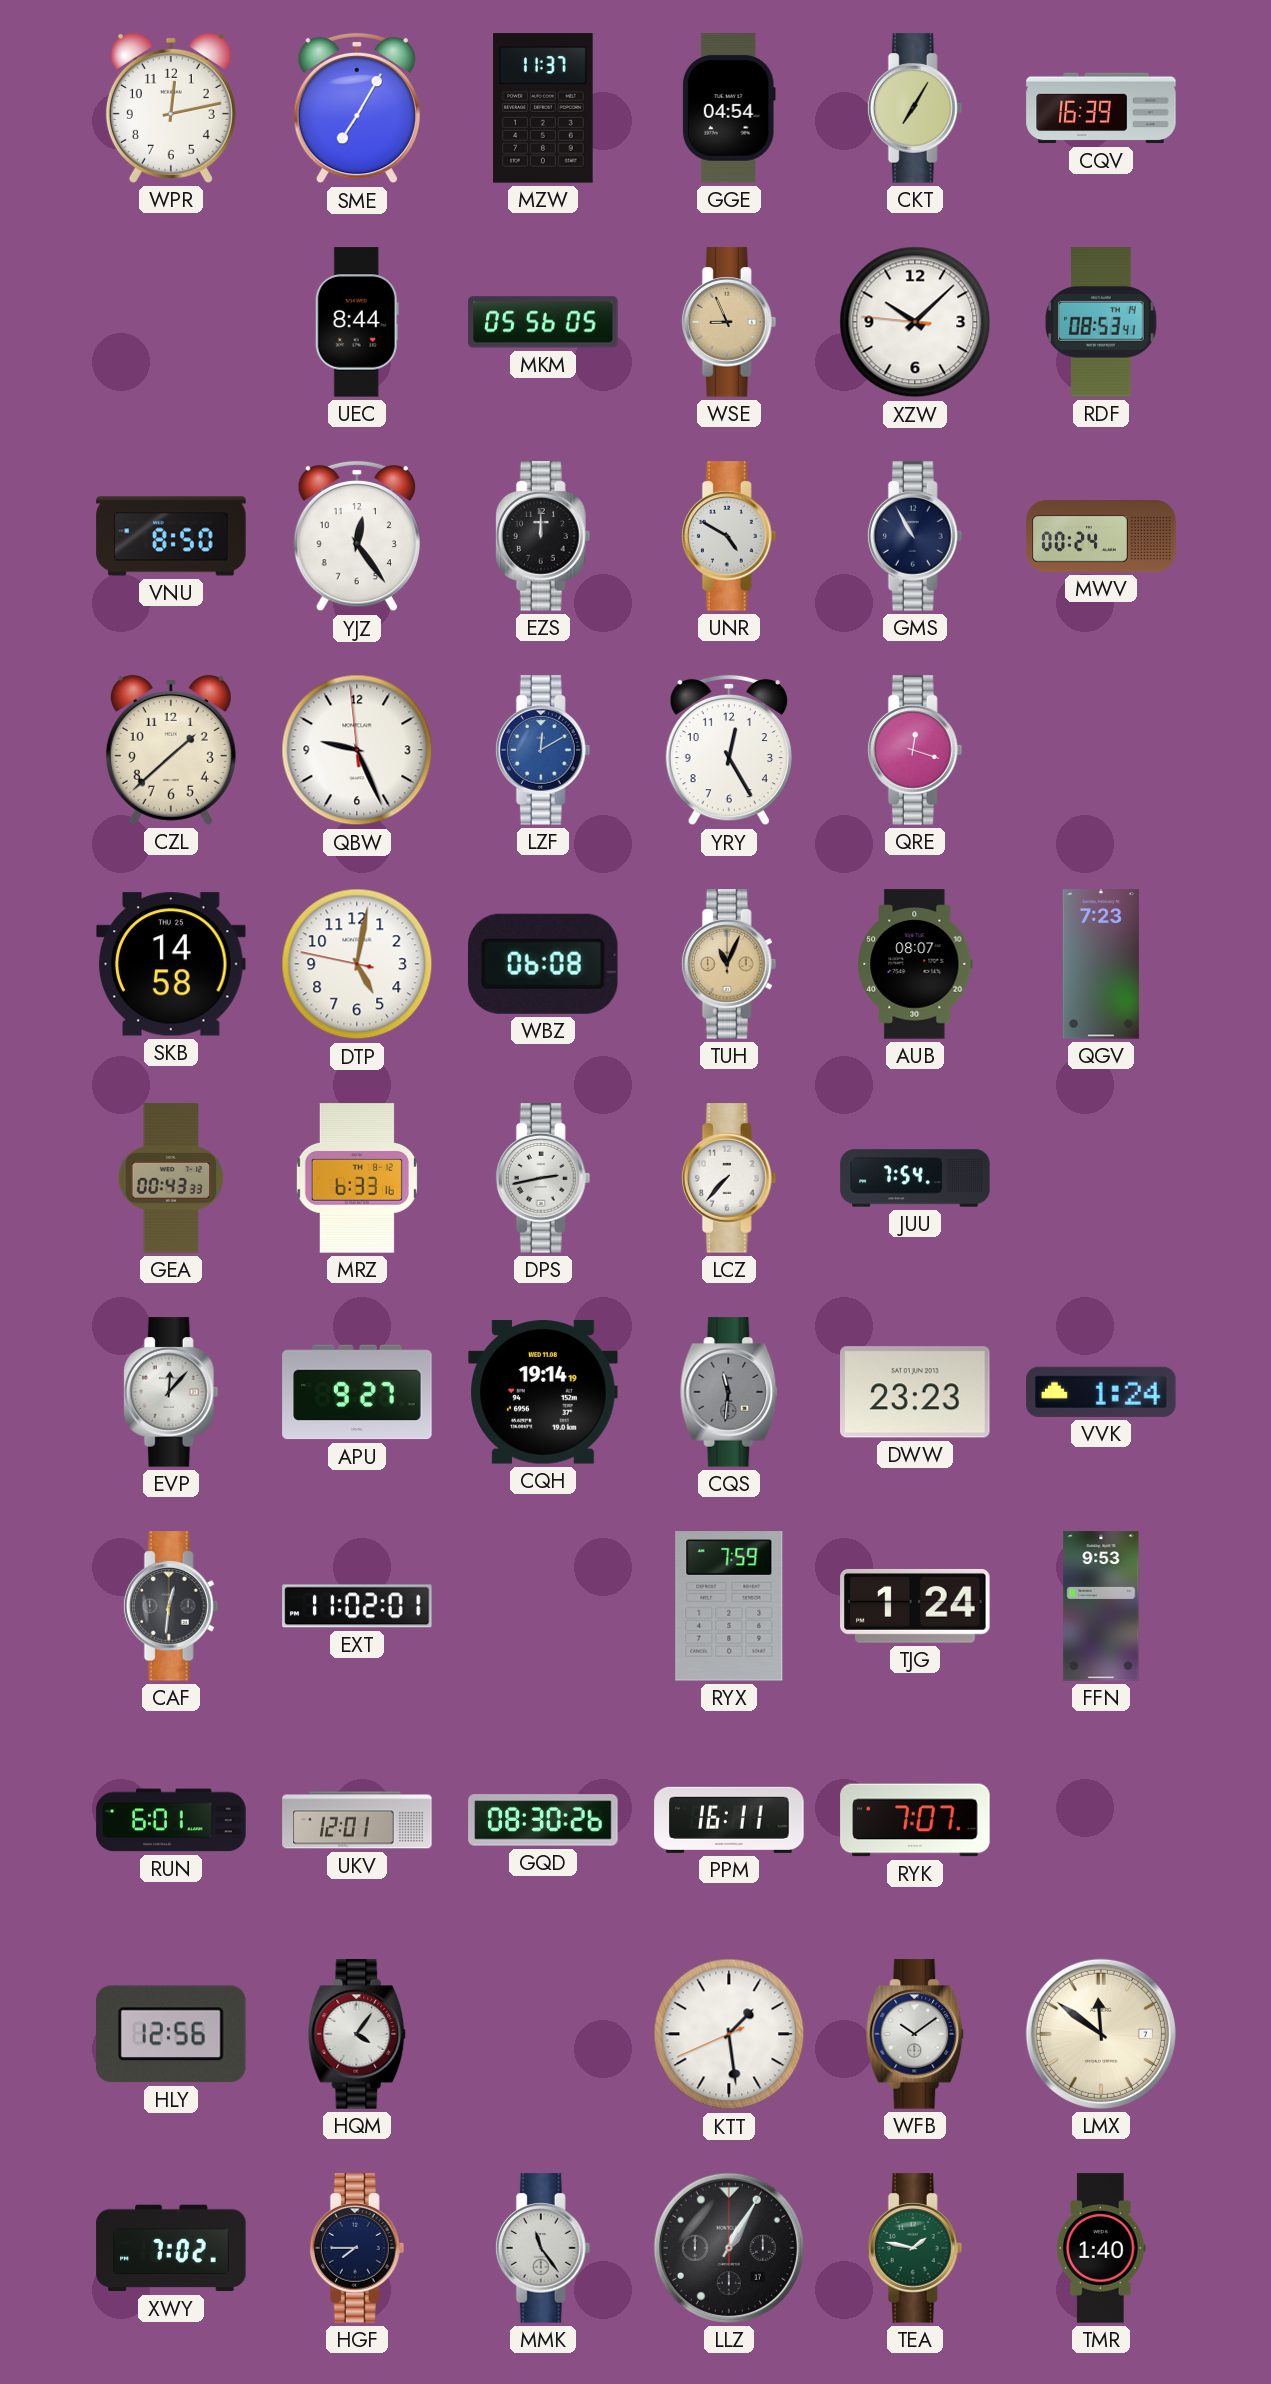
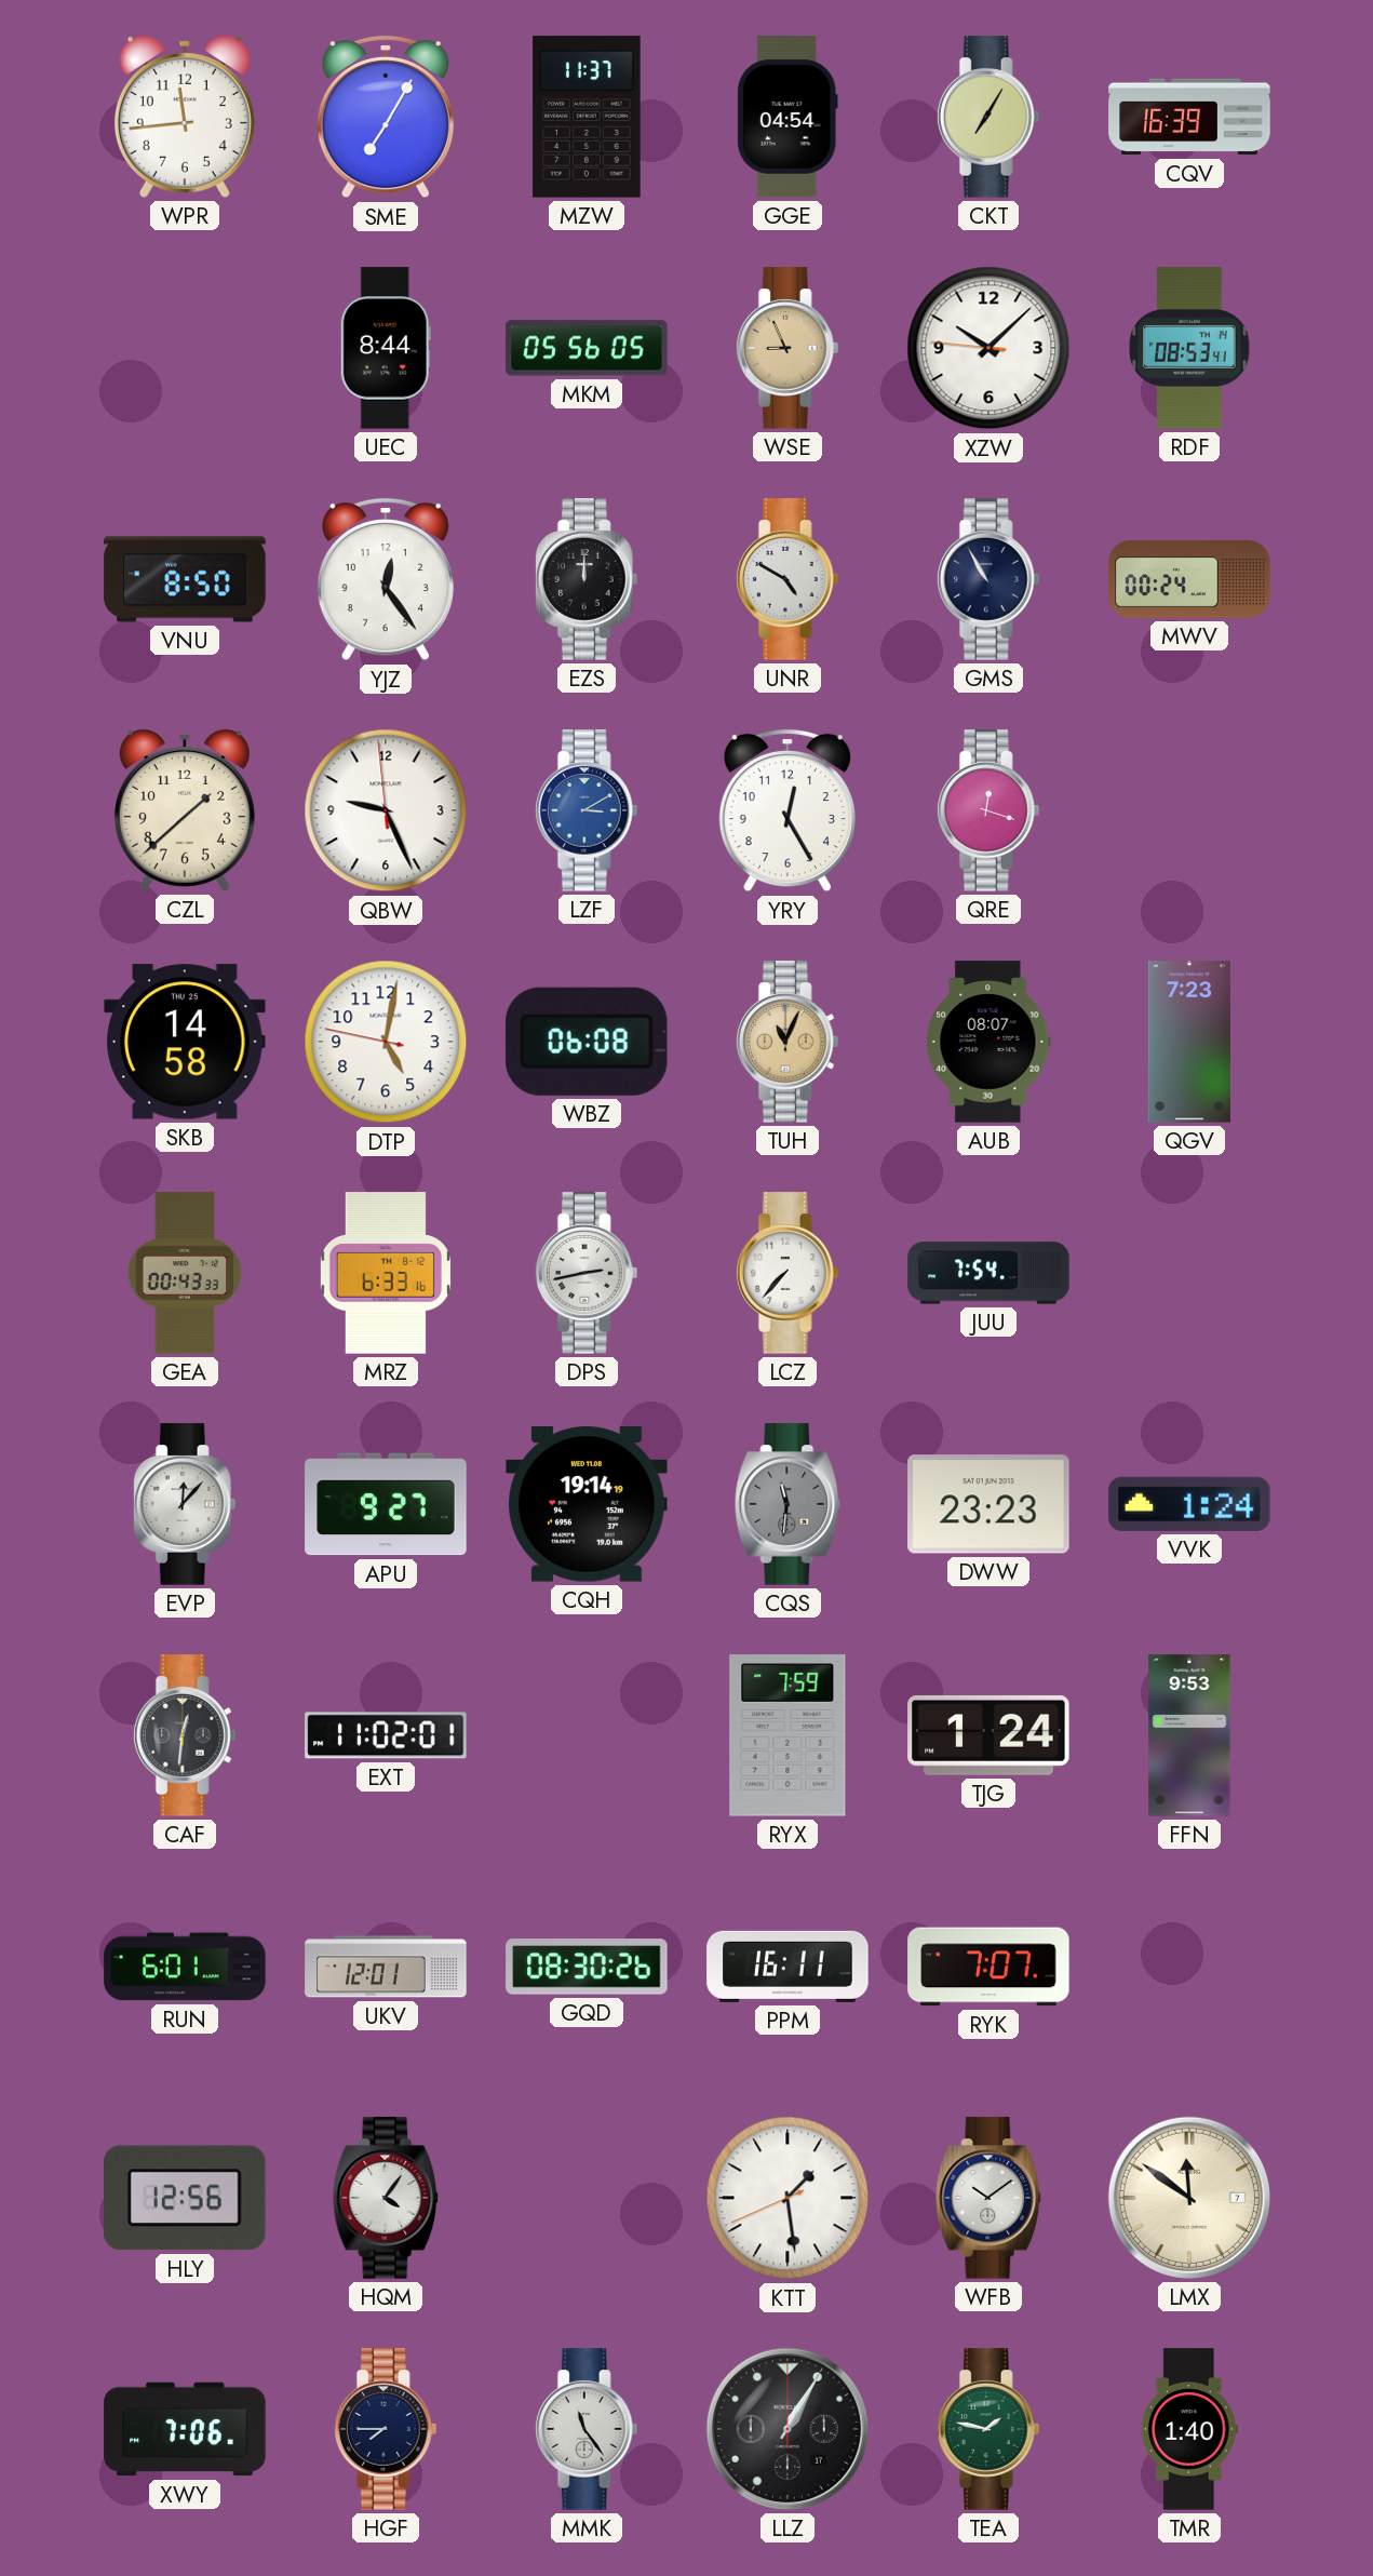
WPR: 12:13 -> 11:44 (185, 117)
LZF: 12:10 -> 3:10 (587, 810)
XWY: 7:02 -> 7:06 (185, 2429)
